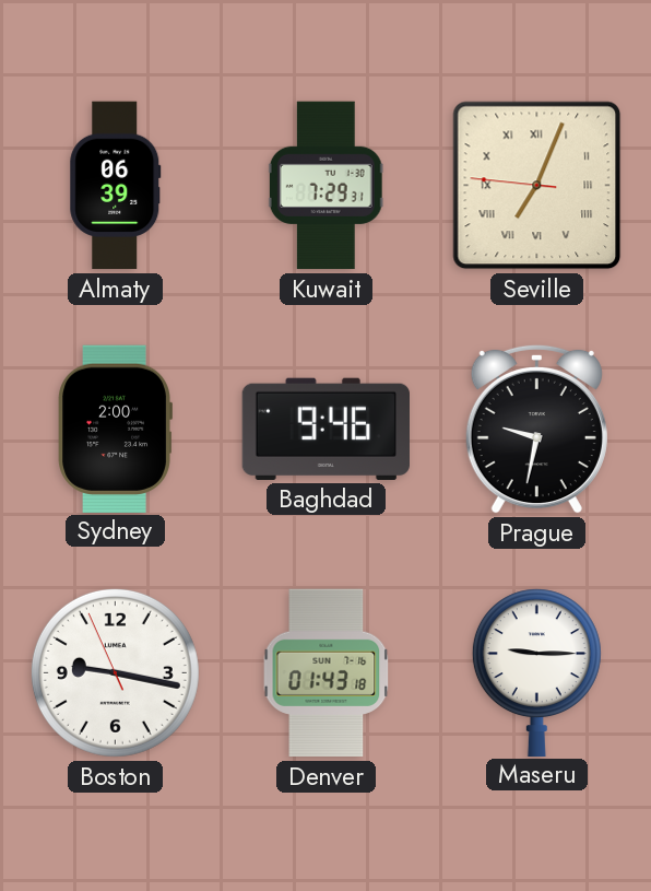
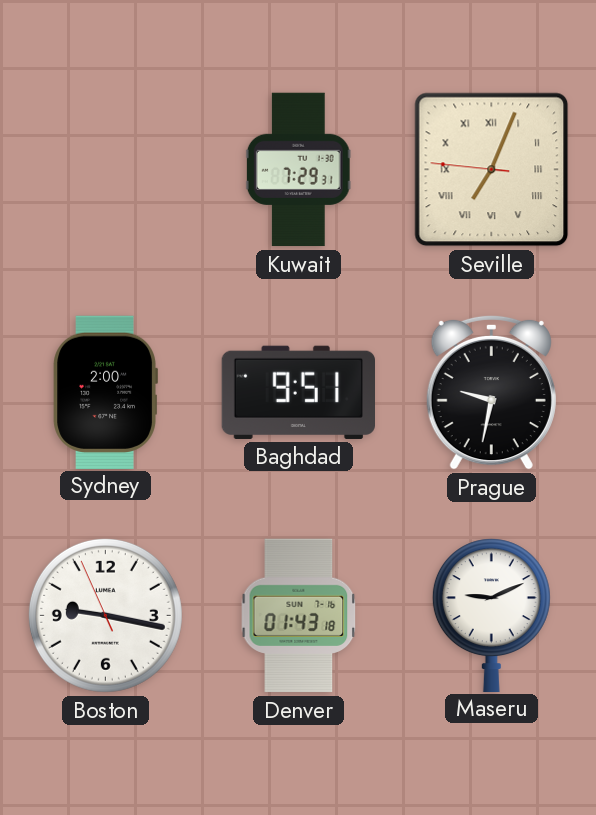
Almaty: 06:39 -> none (116, 186)
Baghdad: 9:46 -> 9:51 (298, 392)
Maseru: 9:15 -> 9:11 (491, 615)
